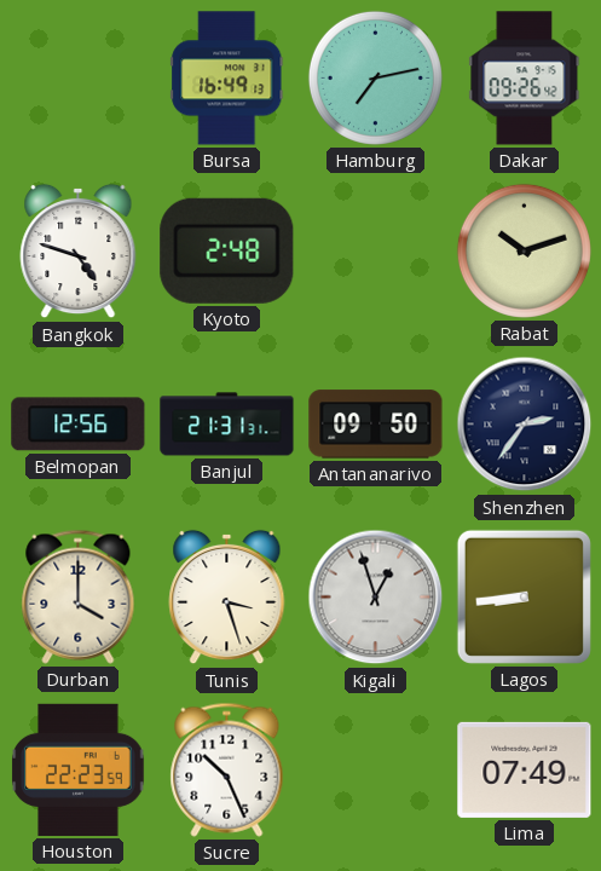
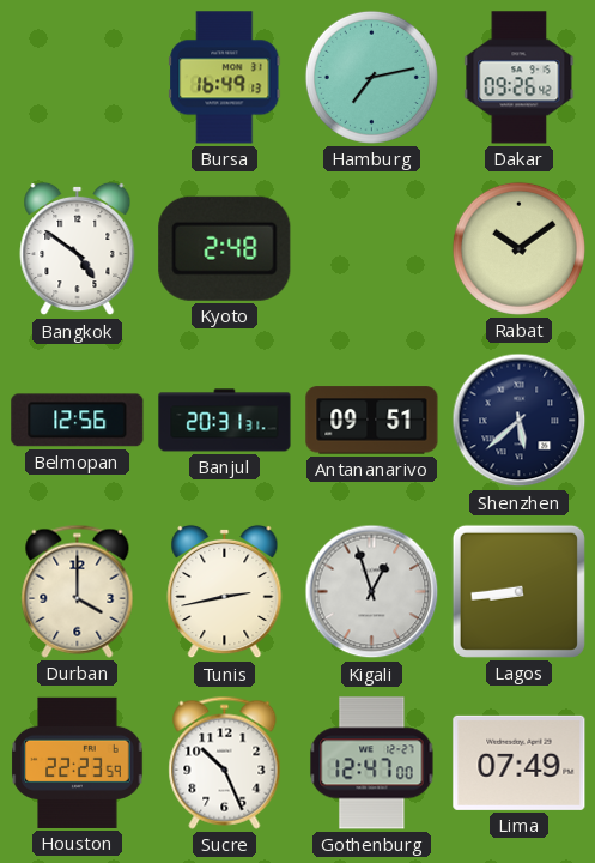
Bangkok: 4:48 -> 4:51 (78, 249)
Rabat: 10:12 -> 10:09 (518, 248)
Banjul: 21:31 -> 20:31 (225, 421)
Antananarivo: 09:50 -> 09:51 (372, 421)
Shenzhen: 2:36 -> 5:38 (520, 421)
Tunis: 3:27 -> 2:43 (225, 592)
Gothenburg: none -> 12:47 (372, 764)
